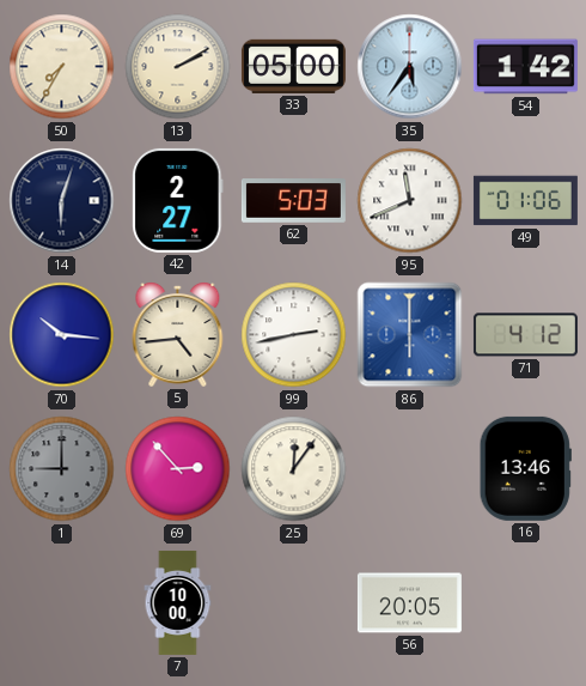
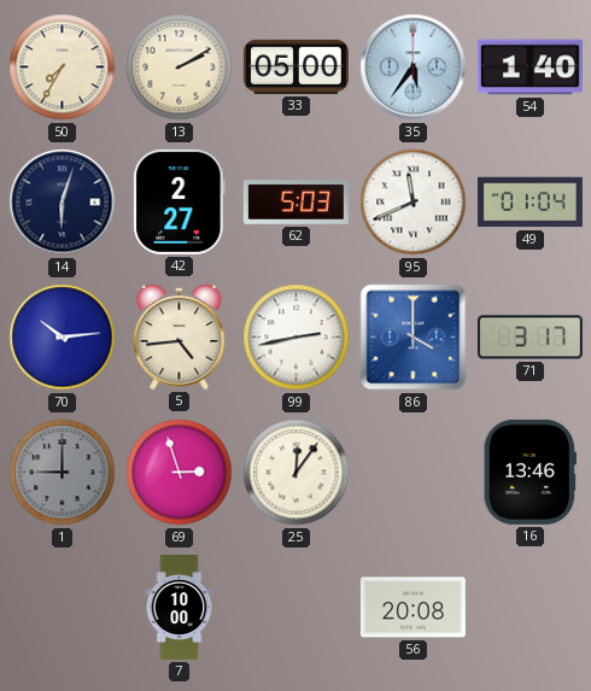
54: 1:42 -> 1:40 (529, 68)
49: 01:06 -> 01:04 (529, 203)
70: 10:16 -> 10:14 (63, 338)
86: 6:00 -> 4:00 (414, 338)
71: 4:12 -> 3:17 (529, 338)
69: 2:53 -> 2:57 (180, 473)
56: 20:05 -> 20:08 (412, 608)
